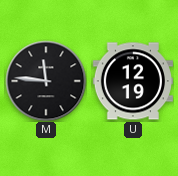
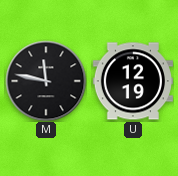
M: 11:46 -> 11:47 (46, 81)
